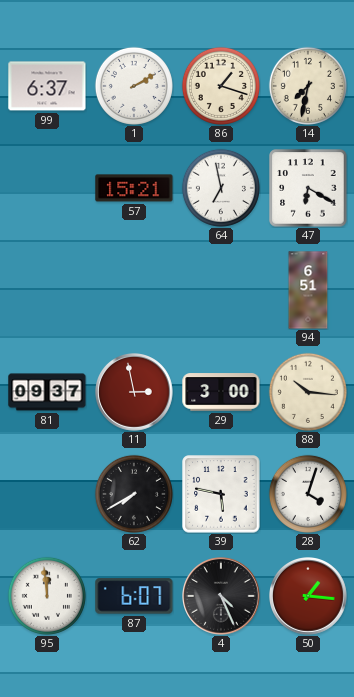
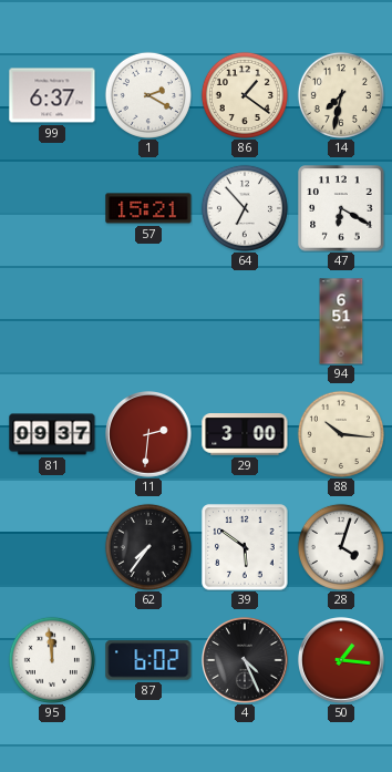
1: 2:10 -> 2:20 (148, 95)
86: 1:18 -> 1:21 (245, 95)
64: 6:58 -> 6:53 (245, 208)
11: 2:58 -> 2:31 (149, 435)
62: 7:40 -> 7:36 (148, 547)
39: 5:47 -> 5:51 (245, 547)
87: 6:07 -> 6:02 (148, 660)
